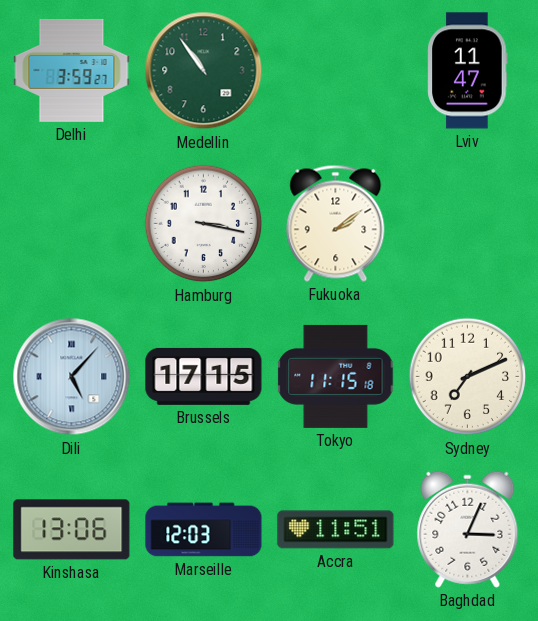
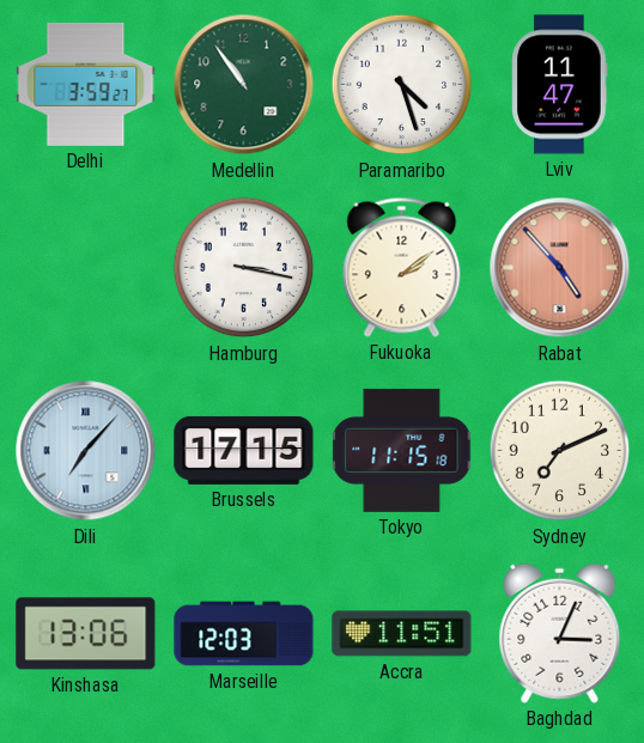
Paramaribo: none -> 4:27 (402, 85)
Rabat: none -> 4:53 (560, 268)
Dili: 5:07 -> 7:07 (86, 451)
